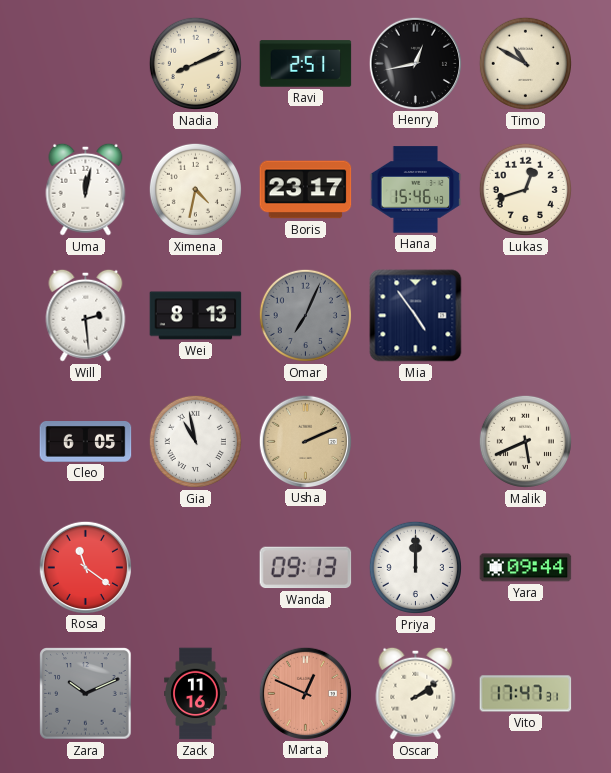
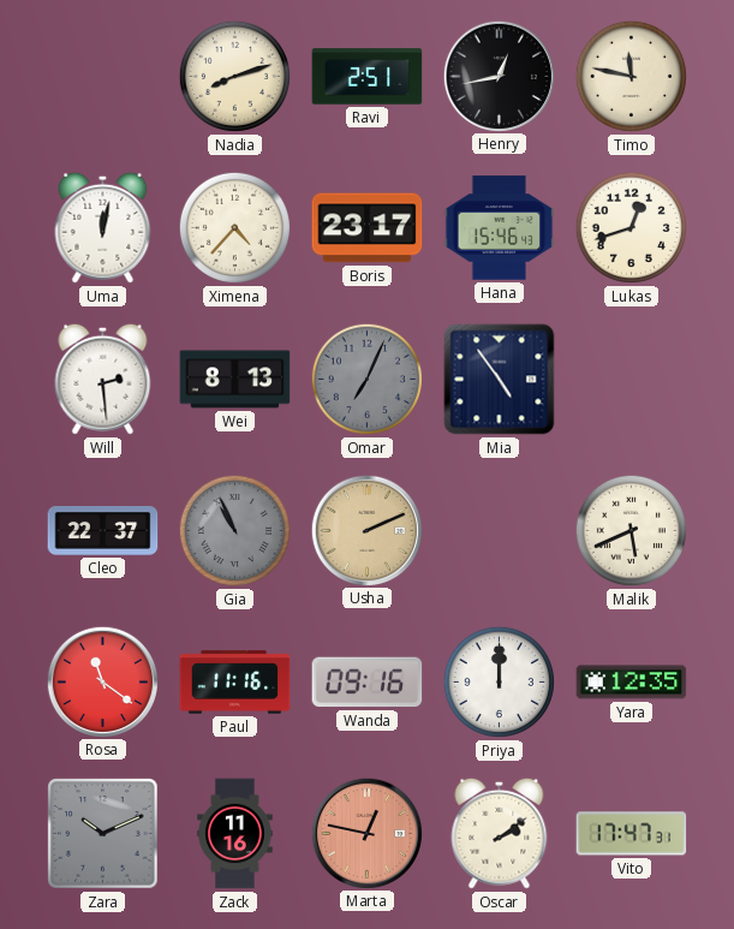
Nadia: 8:11 -> 8:12 (234, 76)
Timo: 10:50 -> 11:47 (631, 76)
Ximena: 4:32 -> 4:37 (234, 227)
Cleo: 6:05 -> 22:37 (103, 531)
Gia: 10:58 -> 10:56 (234, 530)
Gia dial: white -> grey (234, 530)
Paul: none -> 11:16 (235, 683)
Wanda: 09:13 -> 09:16 (368, 683)
Yara: 09:44 -> 12:35 (632, 683)
Marta: 12:49 -> 12:47 (366, 833)
